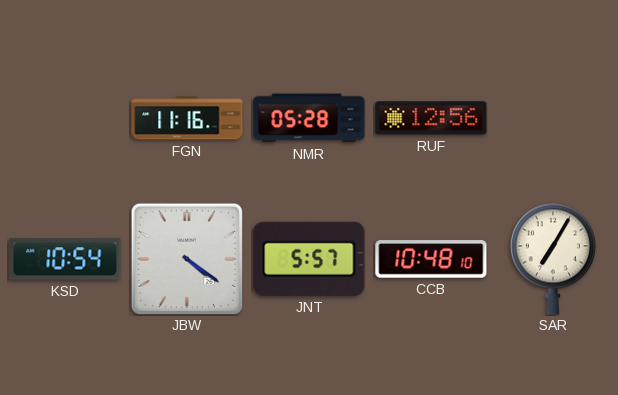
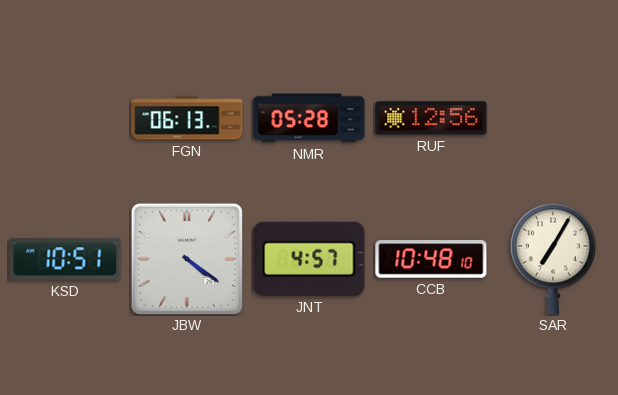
FGN: 11:16 -> 06:13 (187, 118)
KSD: 10:54 -> 10:51 (65, 259)
JNT: 5:57 -> 4:57 (309, 259)
